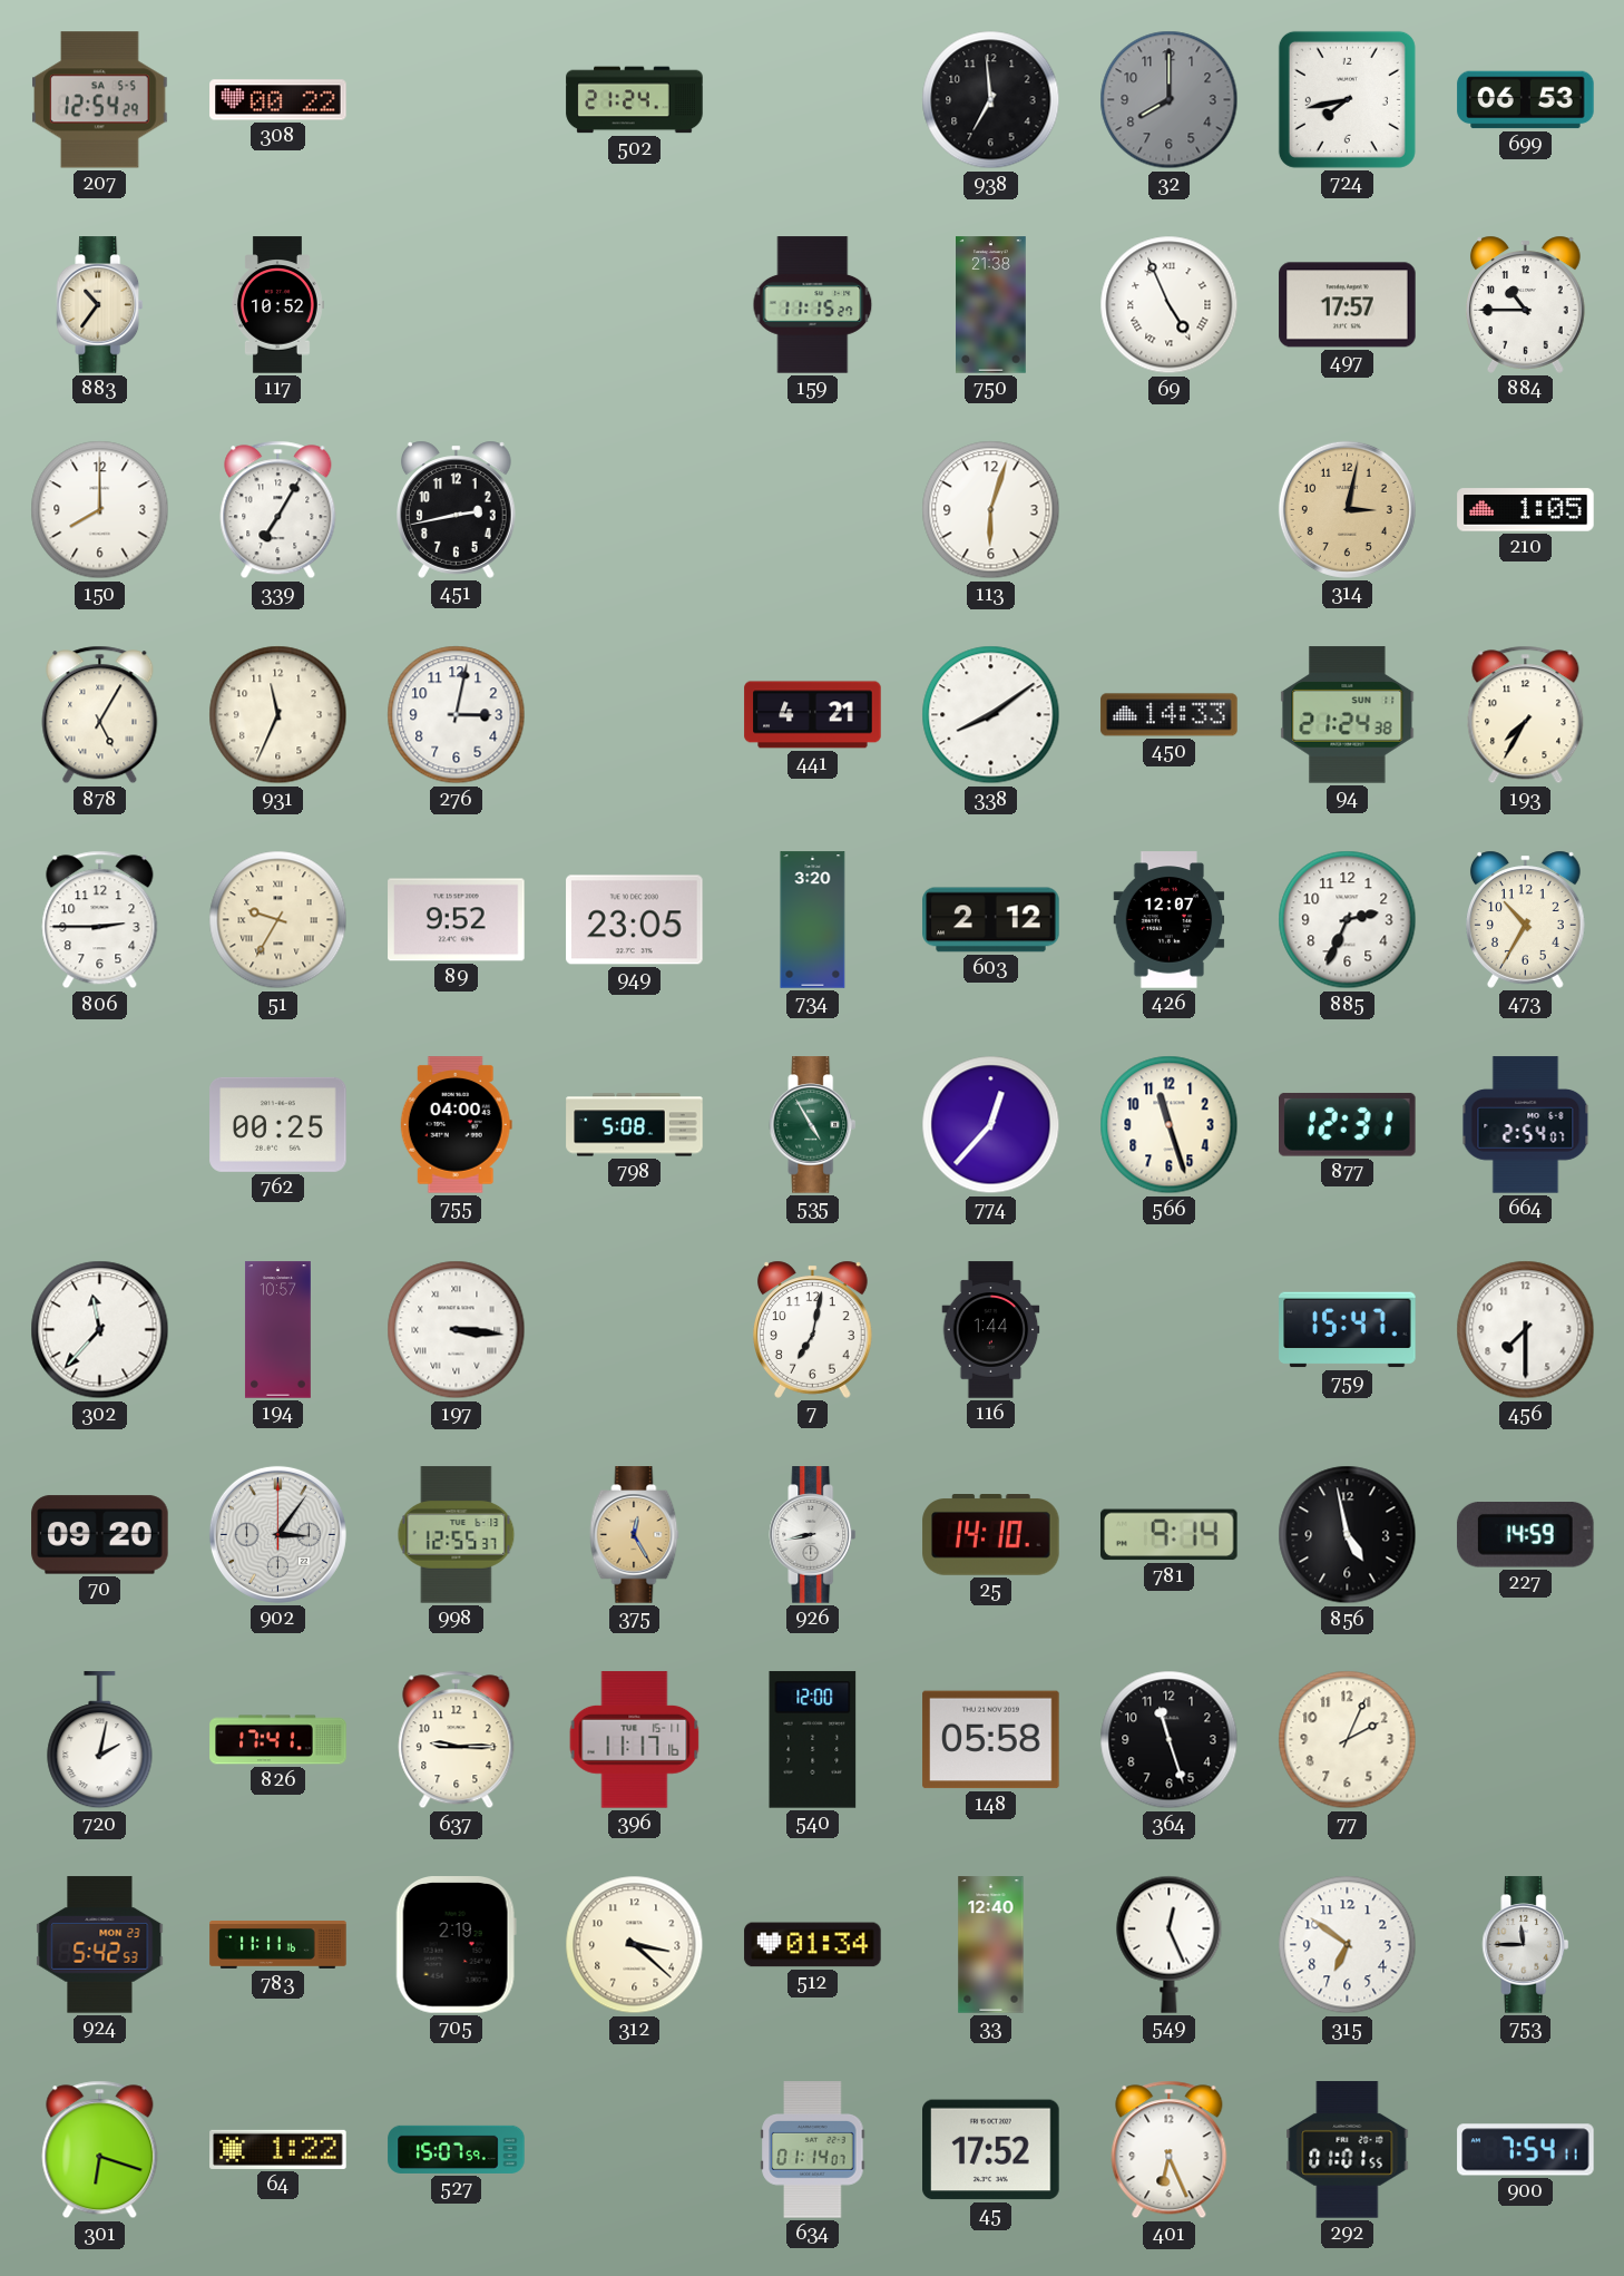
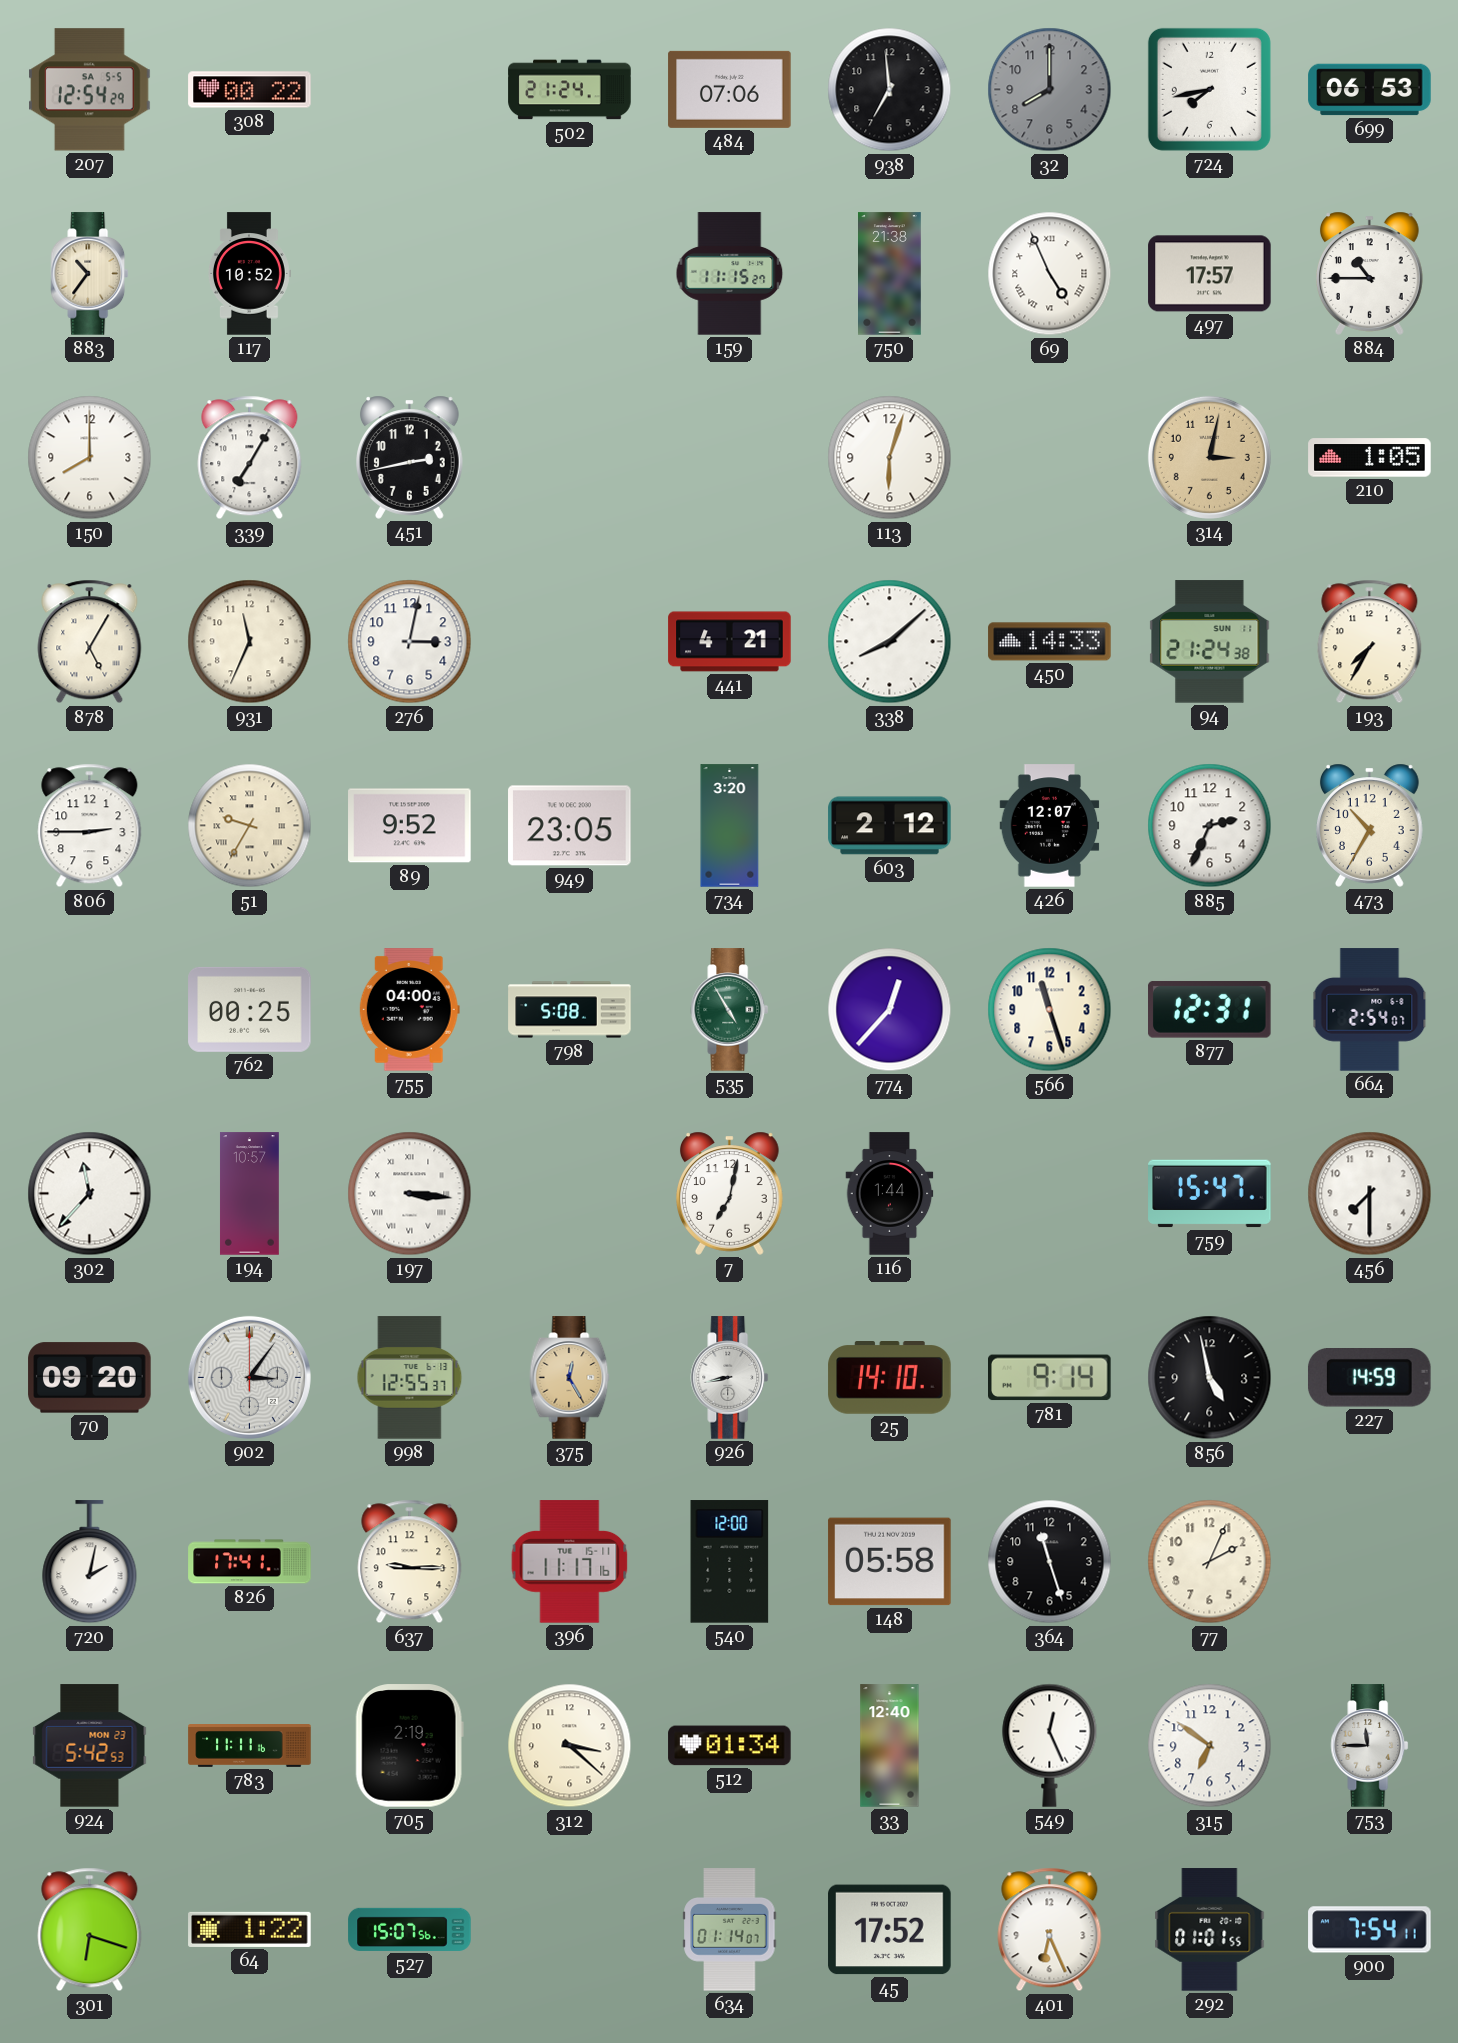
484: none -> 07:06 (730, 89)
338: 8:09 -> 8:08 (890, 642)
527: 15:07:59 -> 15:07:56 (410, 1929)
